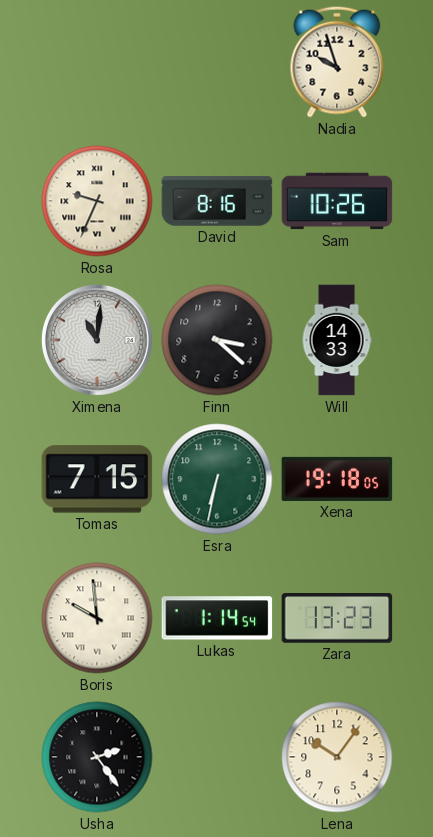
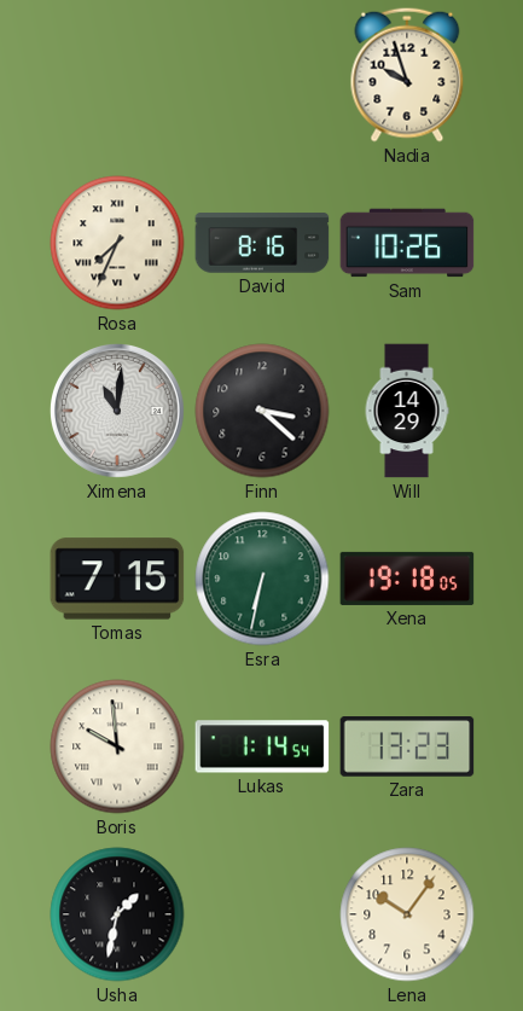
Rosa: 9:34 -> 7:34 (117, 243)
Will: 14:33 -> 14:29 (407, 411)
Usha: 2:24 -> 1:32 (117, 914)
